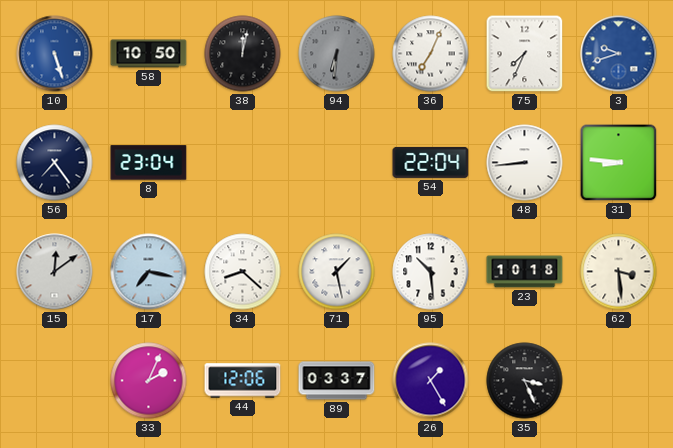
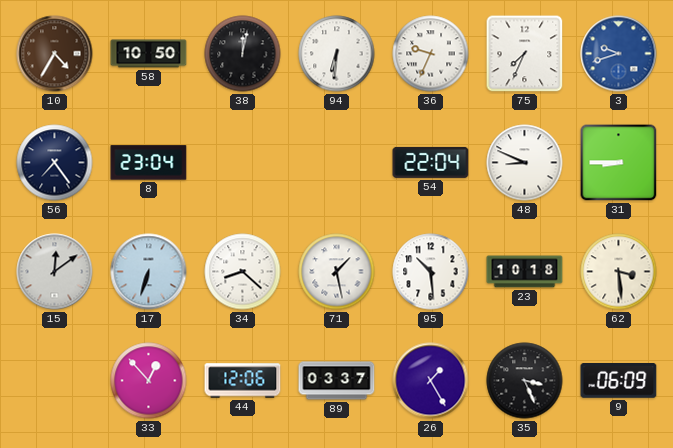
10: 5:27 -> 4:35 (55, 54)
10 dial: blue -> brown (55, 54)
94 dial: grey -> white (337, 54)
36: 7:04 -> 9:34 (431, 54)
48: 8:44 -> 8:49 (525, 163)
31: 8:46 -> 8:45 (619, 163)
17: 7:17 -> 6:33 (149, 272)
33: 2:04 -> 12:53 (149, 381)
9: none -> 06:09 (619, 381)
